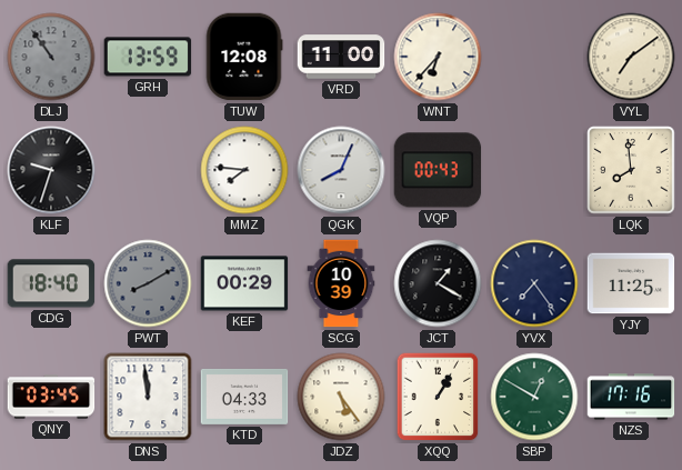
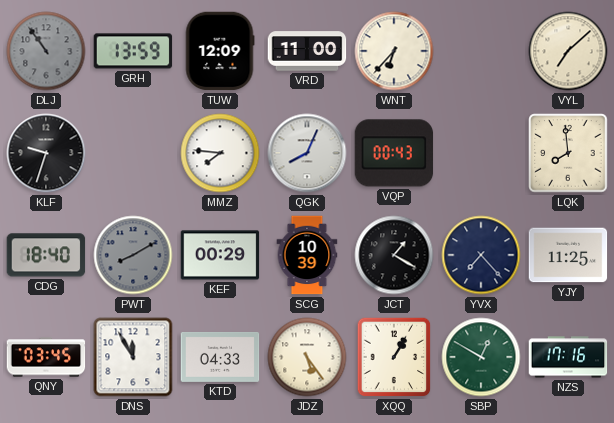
TUW: 12:08 -> 12:09 (220, 51)
VYL: 7:09 -> 7:08 (568, 51)
YVX: 7:24 -> 7:23 (481, 255)
DNS: 11:59 -> 11:55 (133, 357)
